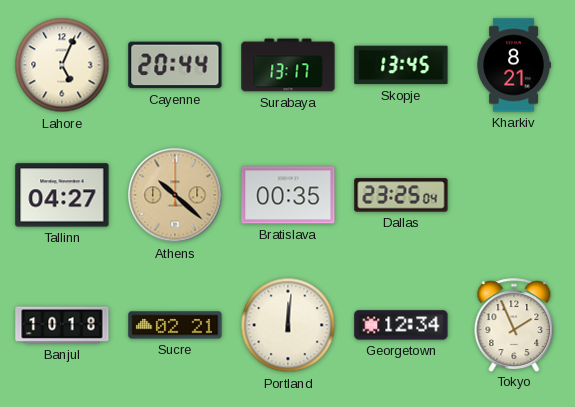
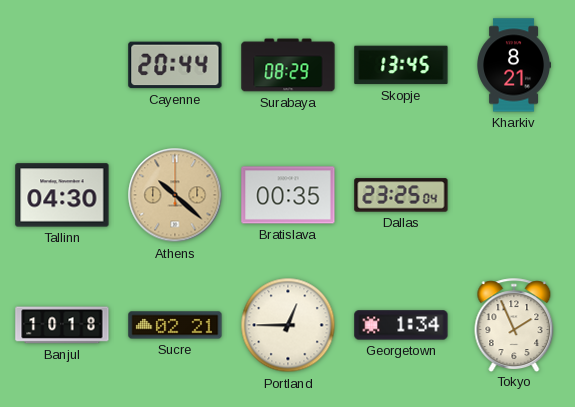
Lahore: 5:04 -> none (62, 65)
Surabaya: 13:17 -> 08:29 (288, 65)
Tallinn: 04:27 -> 04:30 (62, 195)
Portland: 12:01 -> 12:45 (288, 325)
Georgetown: 12:34 -> 1:34 (401, 325)
